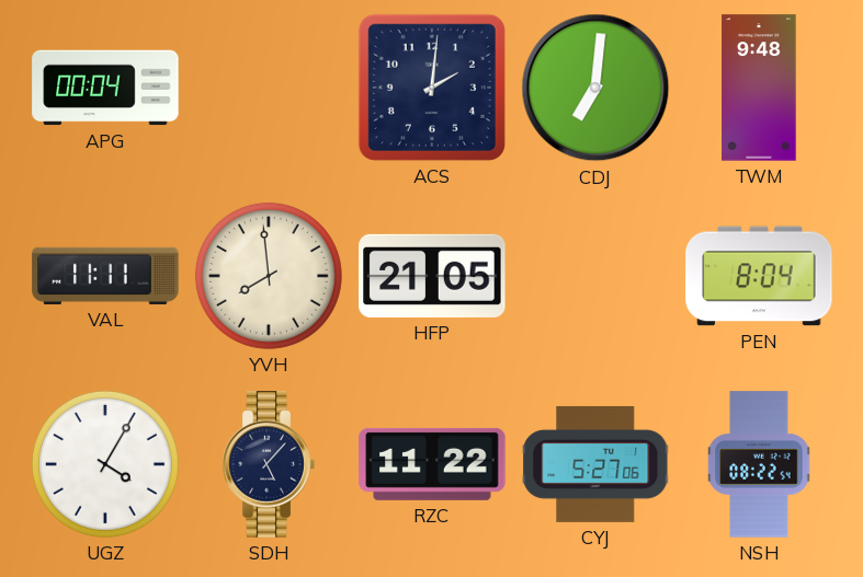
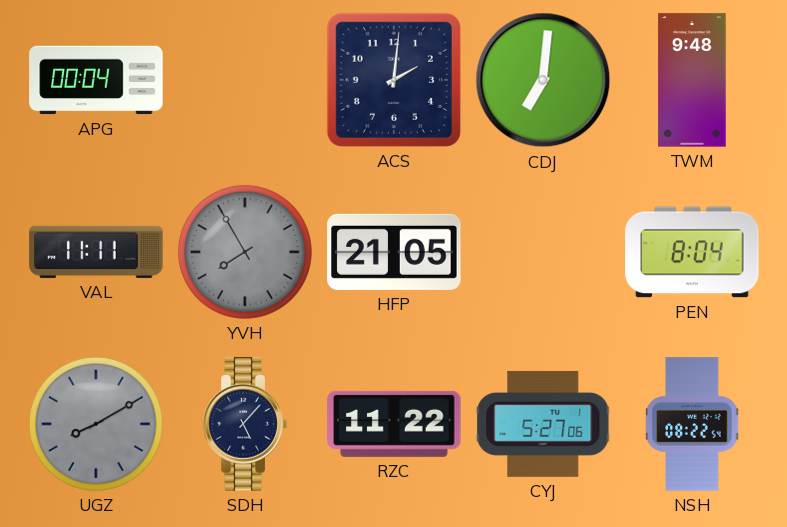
YVH: 7:59 -> 7:55 (245, 252)
YVH dial: cream -> grey (245, 252)
UGZ: 4:05 -> 8:10 (96, 424)
UGZ dial: white -> grey (96, 424)
